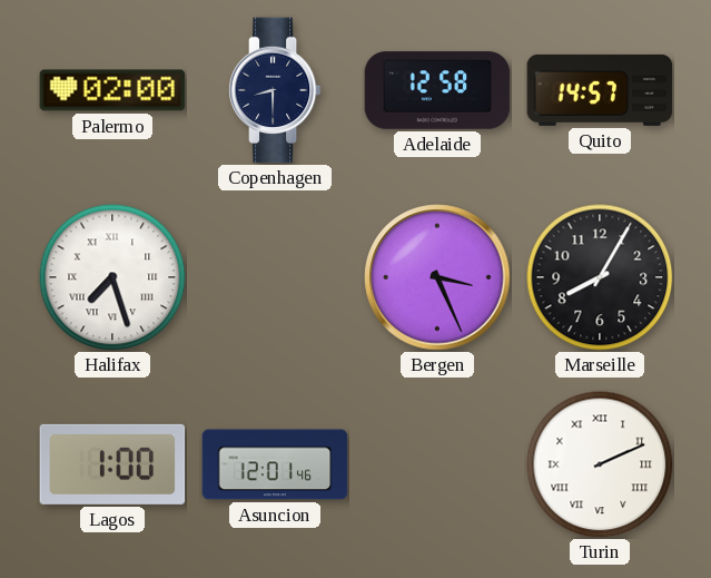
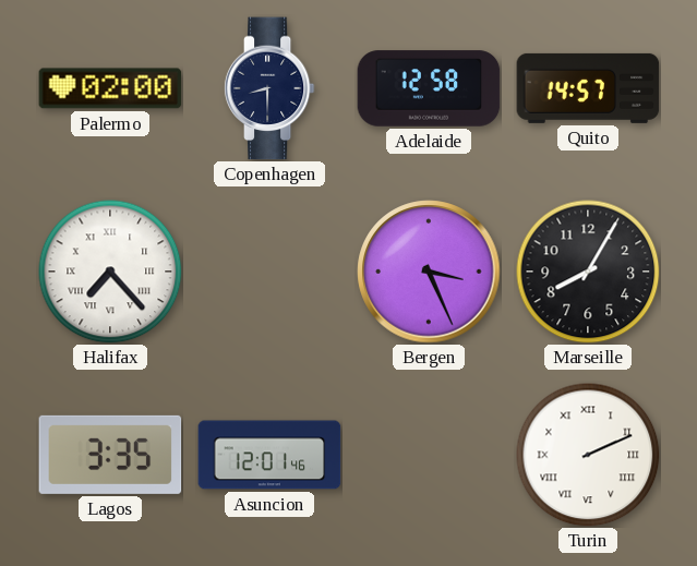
Halifax: 7:27 -> 7:23 (110, 272)
Lagos: 1:00 -> 3:35 (110, 455)
